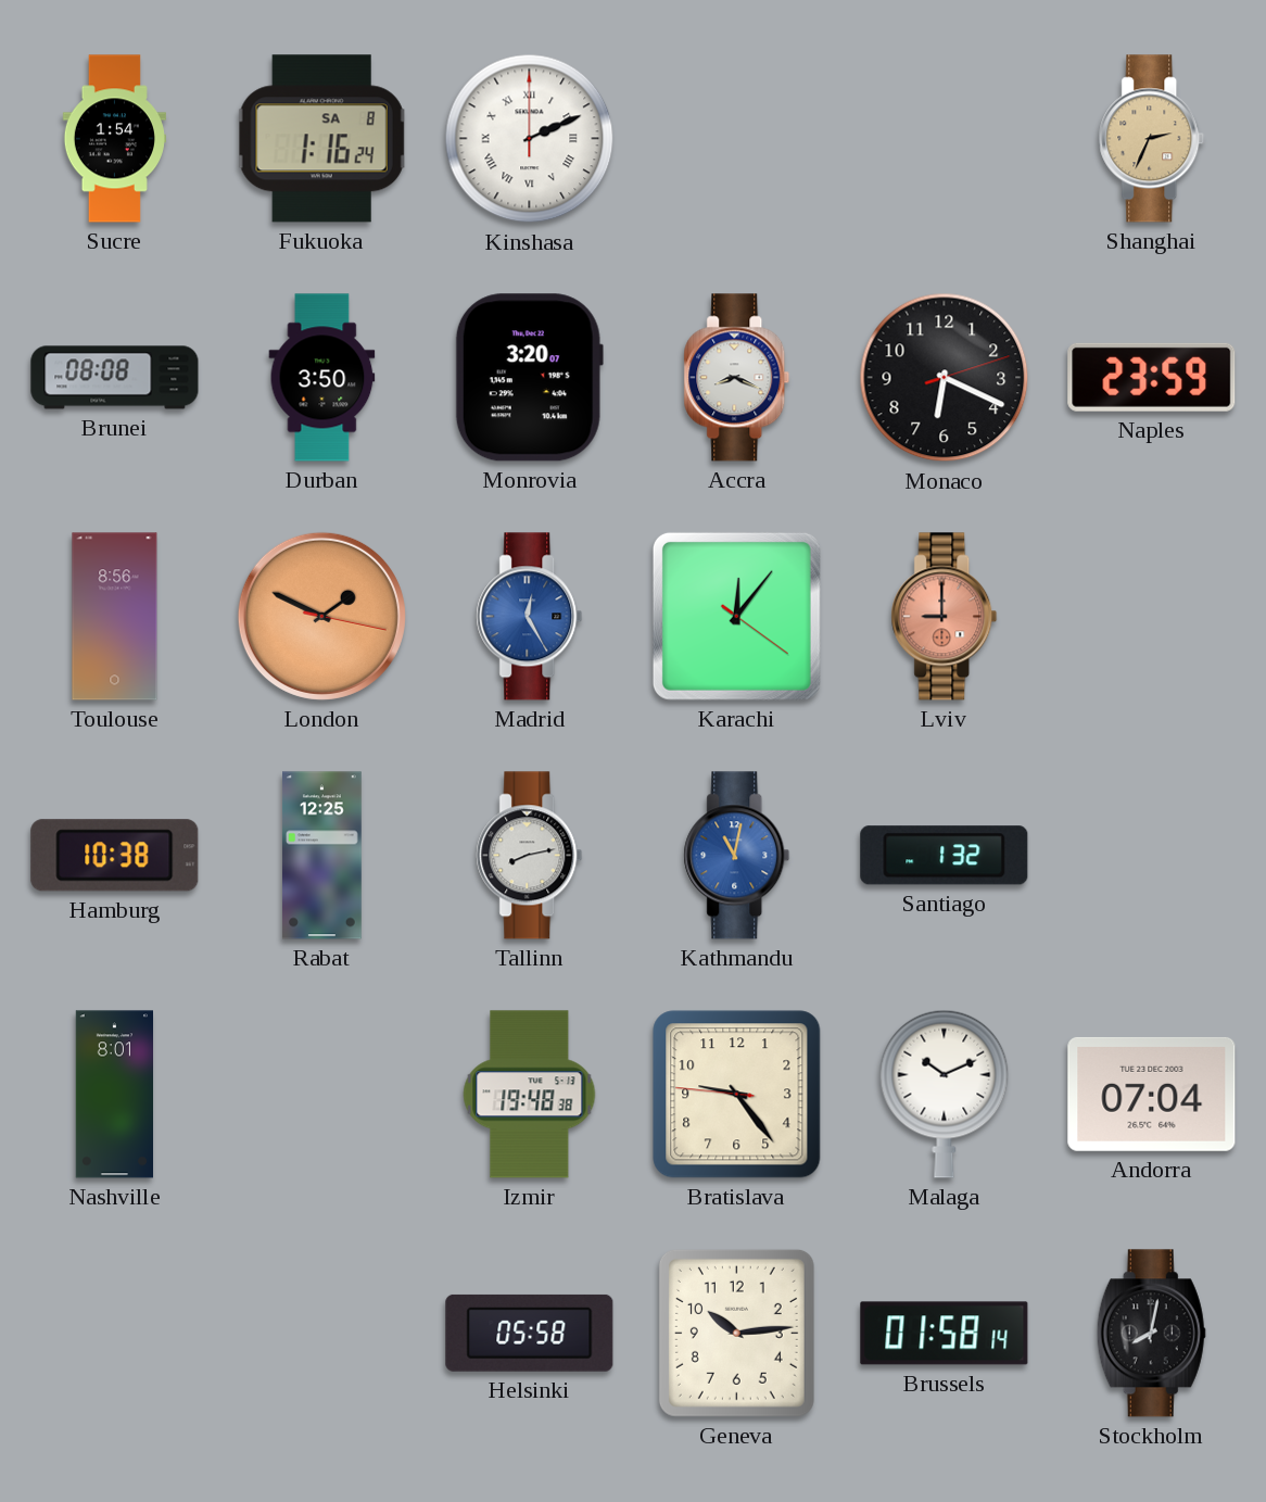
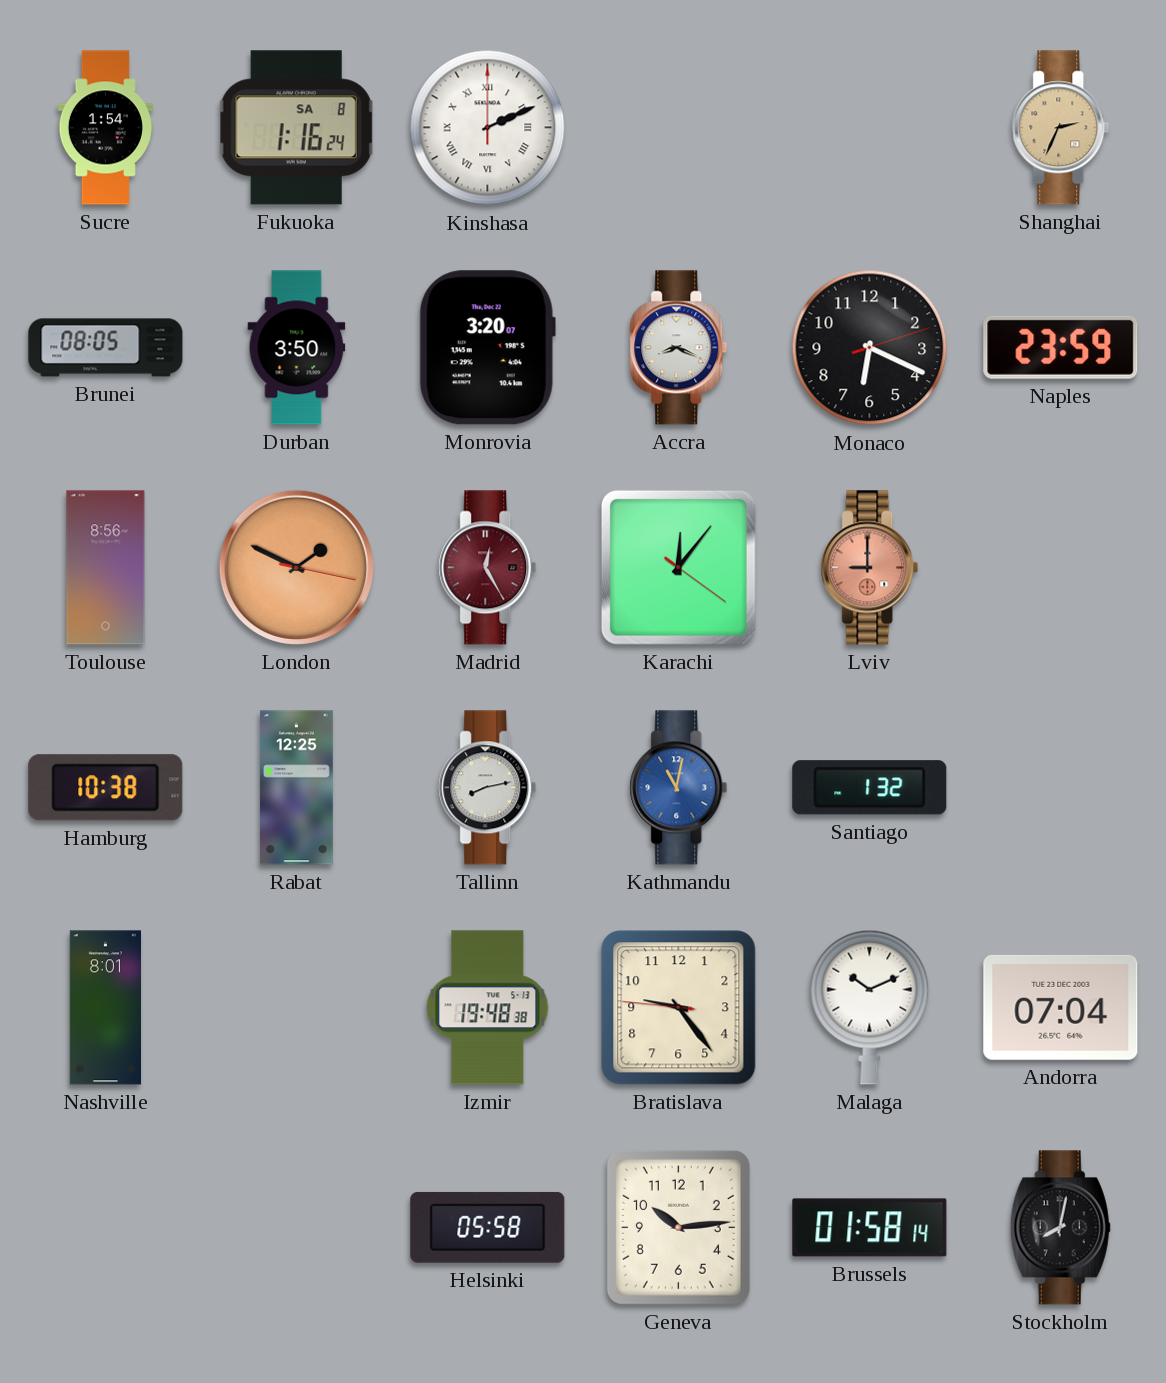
Brunei: 08:08 -> 08:05 (106, 348)
Madrid dial: blue -> burgundy (488, 568)
